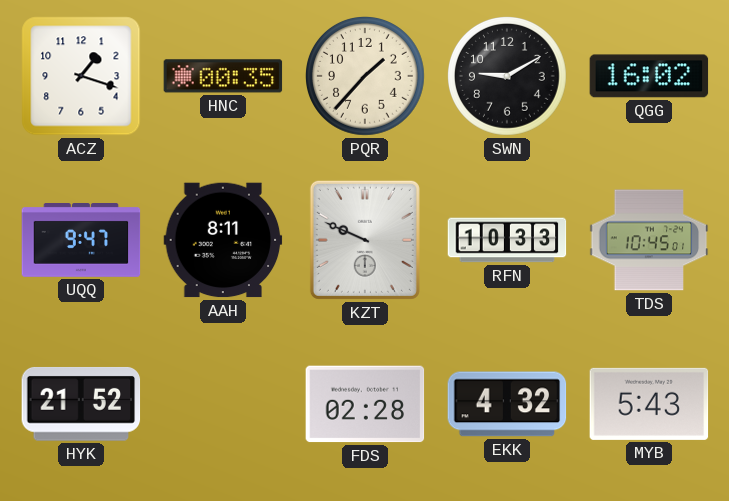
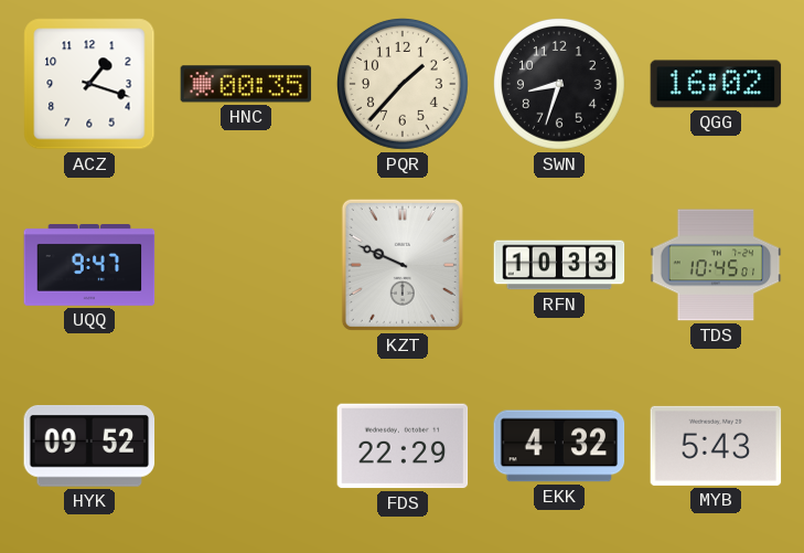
SWN: 9:10 -> 8:33 (560, 85)
AAH: 8:11 -> none (223, 240)
HYK: 21:52 -> 09:52 (89, 446)
FDS: 02:28 -> 22:29 (403, 446)
